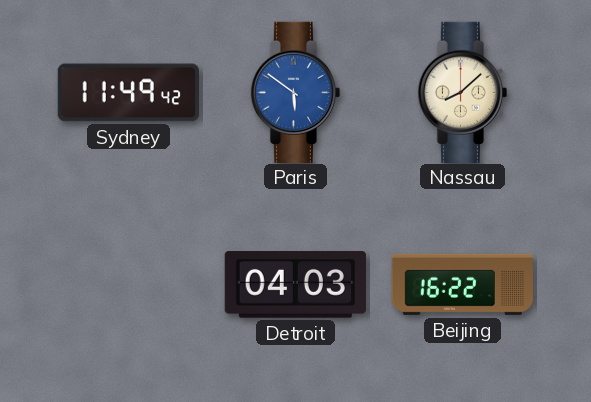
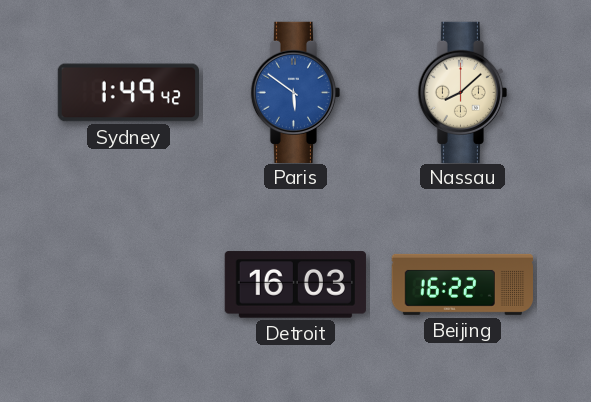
Sydney: 11:49 -> 1:49 (128, 93)
Detroit: 04:03 -> 16:03 (295, 285)
